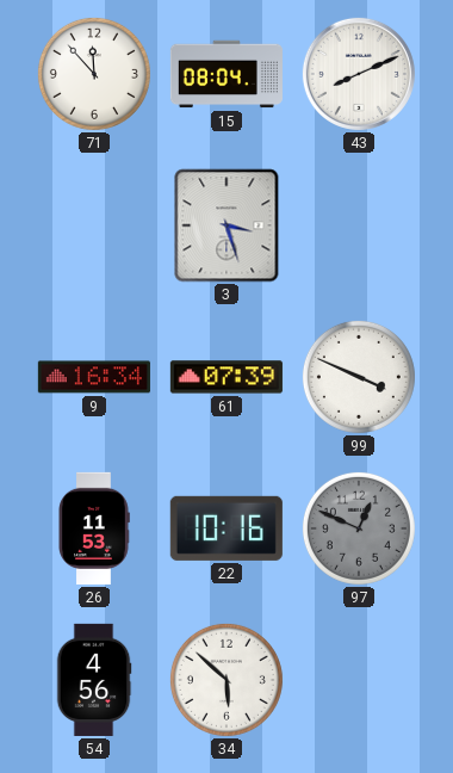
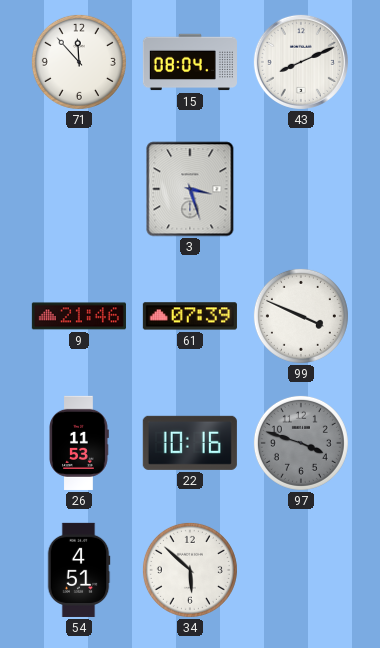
9: 16:34 -> 21:46 (79, 316)
97: 12:49 -> 3:48 (301, 443)
54: 4:56 -> 4:51 (79, 570)
